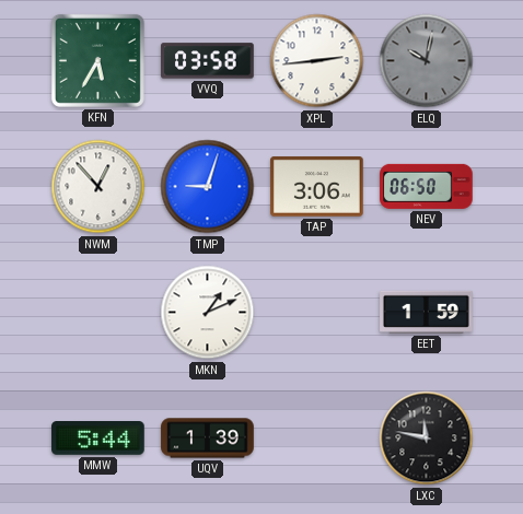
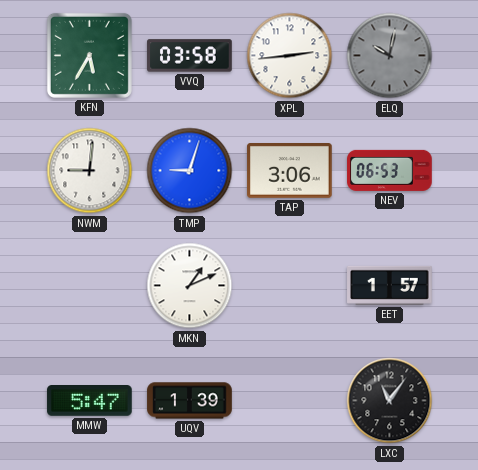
NWM: 12:53 -> 9:01 (90, 171)
NEV: 06:50 -> 06:53 (390, 170)
EET: 1:59 -> 1:57 (390, 285)
MMW: 5:44 -> 5:47 (90, 401)
LXC: 11:47 -> 11:06 (390, 401)
